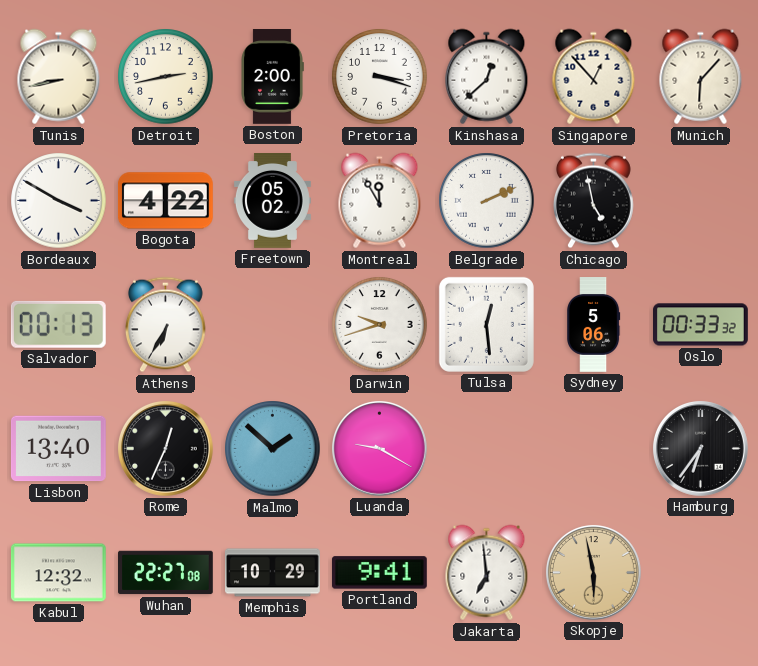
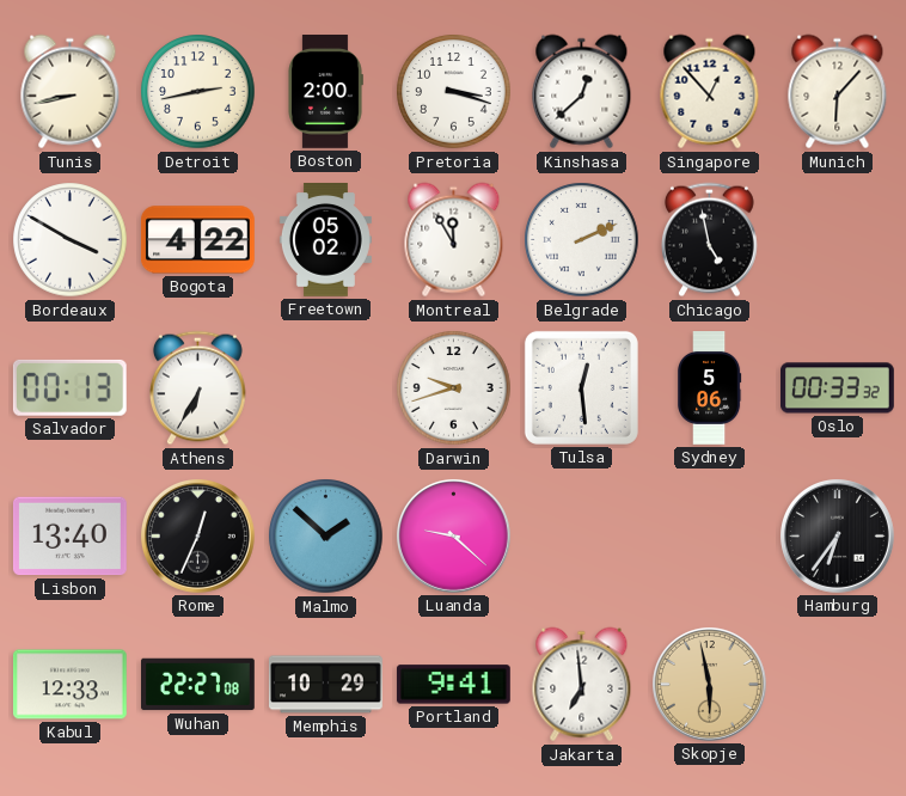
Luanda: 9:20 -> 9:22 (453, 535)
Kabul: 12:32 -> 12:33 (71, 685)
